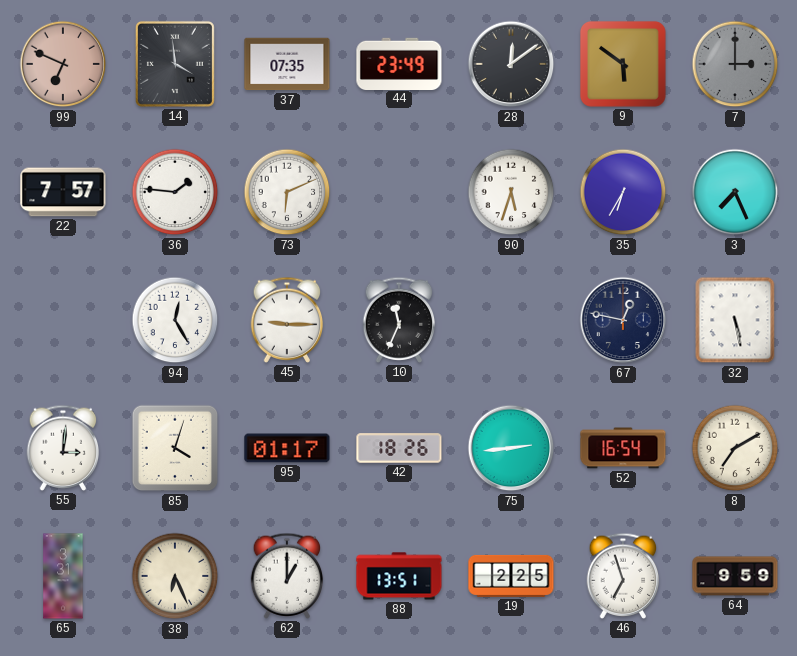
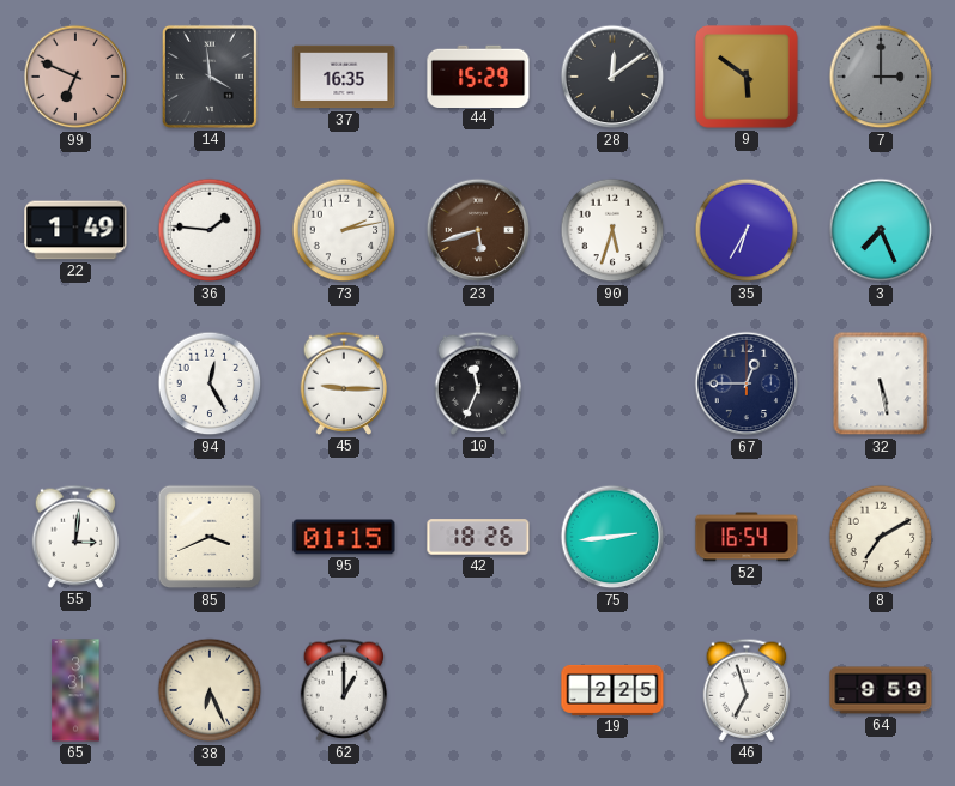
37: 07:35 -> 16:35 (344, 77)
44: 23:49 -> 15:29 (478, 75)
22: 7:57 -> 1:49 (75, 230)
73: 6:11 -> 2:13 (344, 230)
23: none -> 5:42 (478, 230)
67: 12:47 -> 12:45 (747, 383)
85: 4:03 -> 3:41 (210, 537)
95: 01:17 -> 01:15 (344, 537)
88: 13:51 -> none (399, 576)
